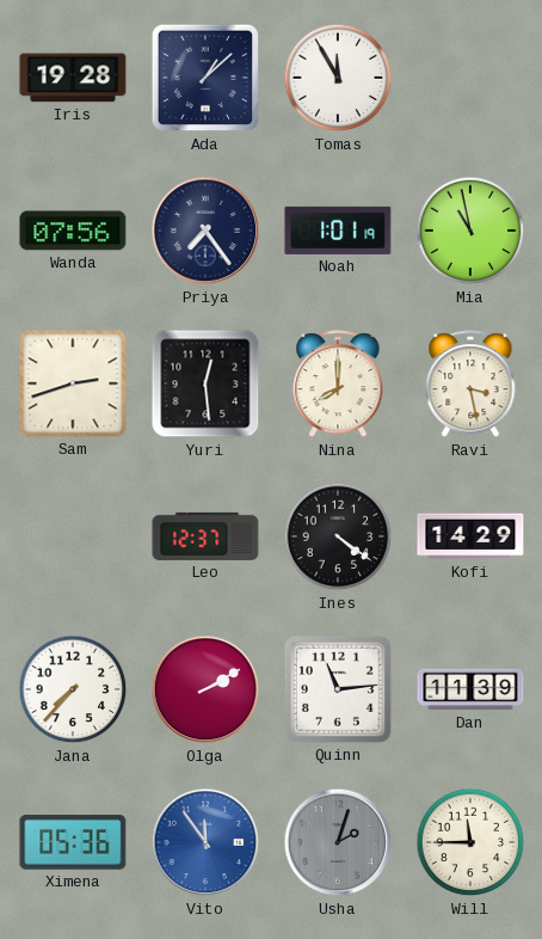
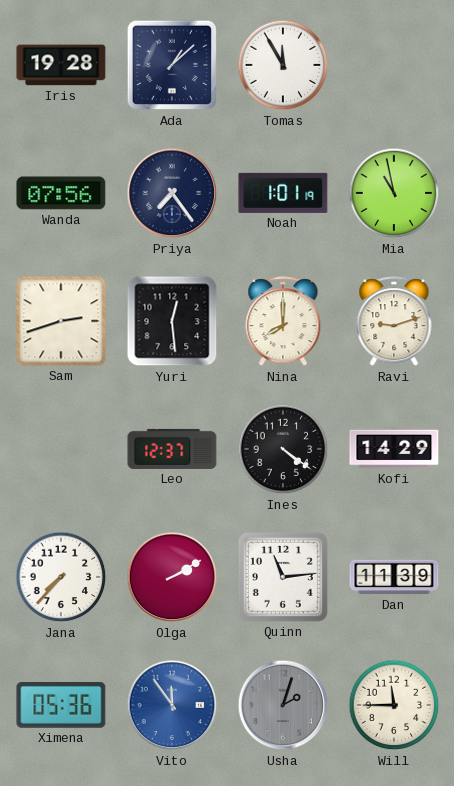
Ravi: 3:28 -> 9:12 (394, 322)
